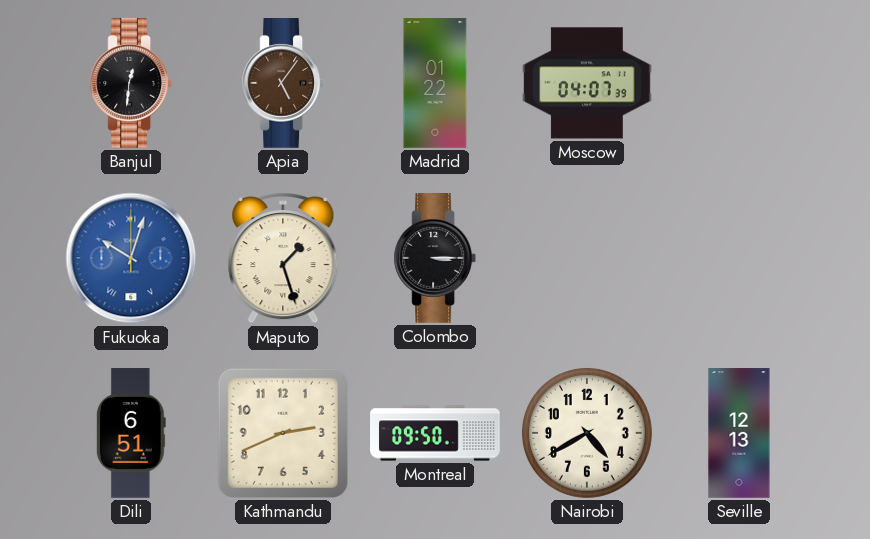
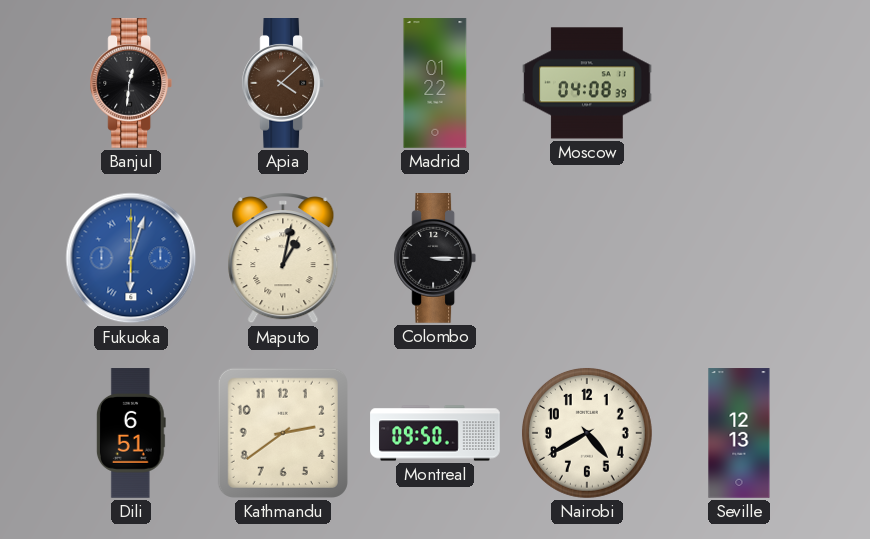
Apia: 5:06 -> 4:08 (282, 84)
Moscow: 04:07 -> 04:08 (587, 83)
Fukuoka: 10:03 -> 6:03 (131, 258)
Maputo: 1:27 -> 1:02 (283, 258)
Kathmandu: 2:41 -> 2:39 (283, 433)
